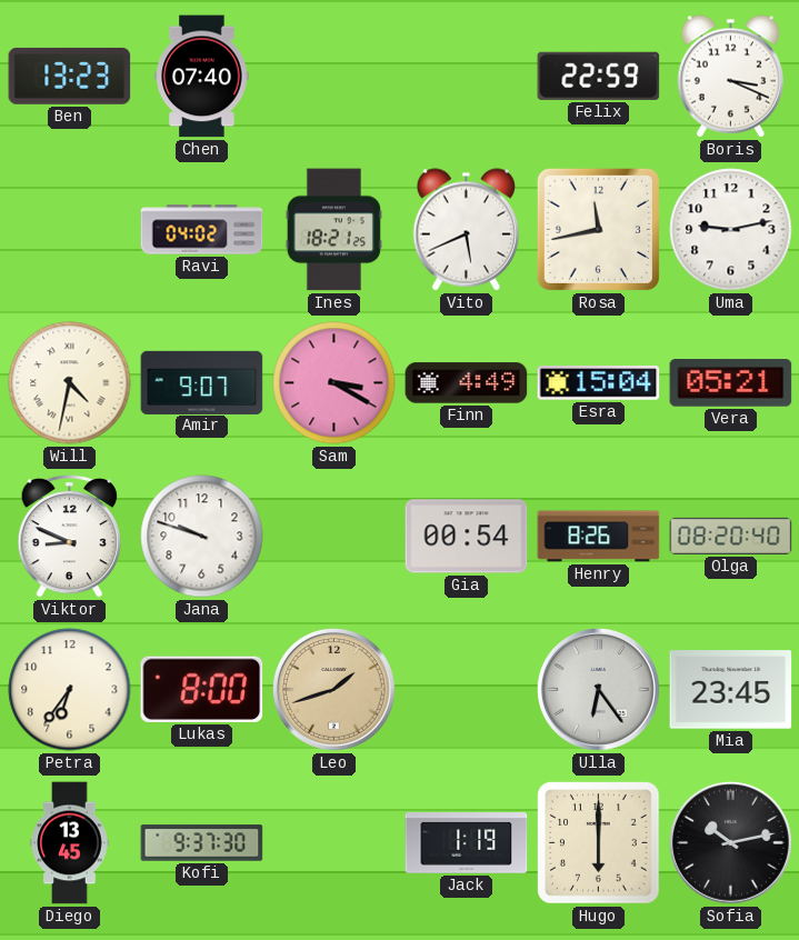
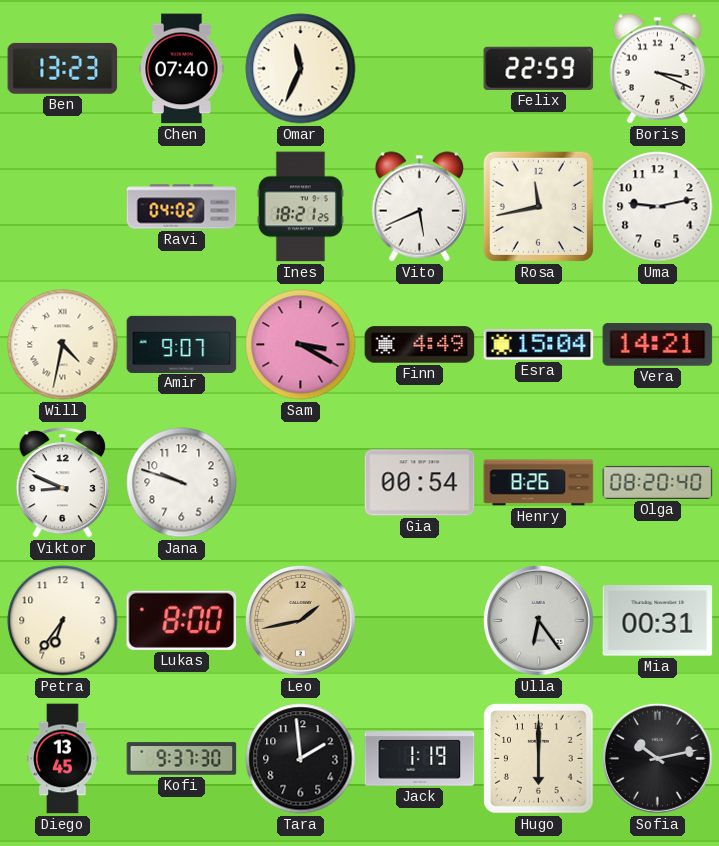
Omar: none -> 11:34 (301, 69)
Vera: 05:21 -> 14:21 (658, 345)
Leo: 1:42 -> 1:43 (300, 620)
Mia: 23:45 -> 00:31 (658, 621)
Tara: none -> 1:59 (301, 759)
